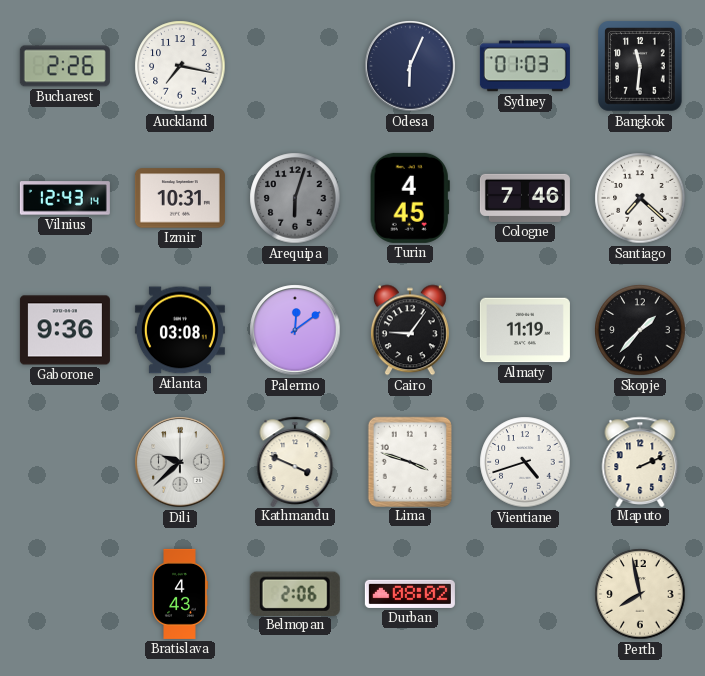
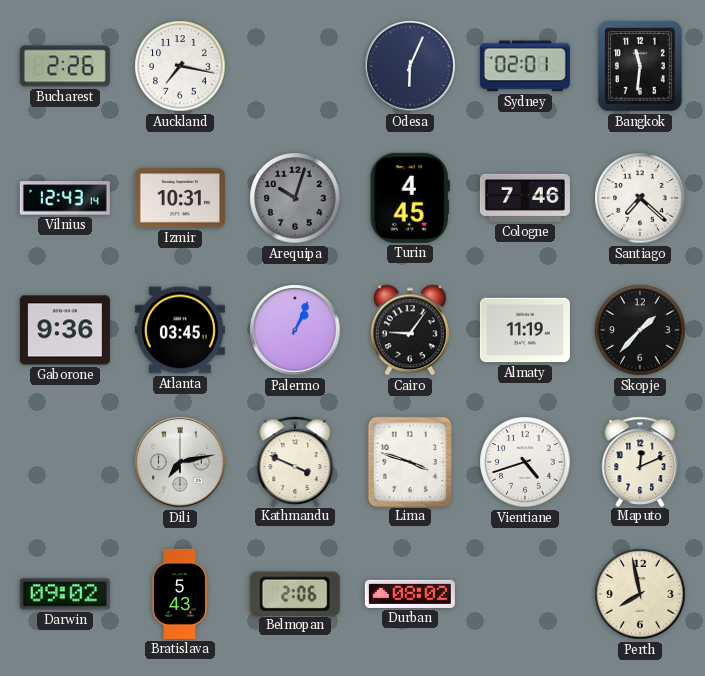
Sydney: 01:03 -> 02:01 (525, 66)
Arequipa: 6:03 -> 10:03 (295, 198)
Atlanta: 03:08 -> 03:45 (180, 330)
Palermo: 12:09 -> 1:04 (295, 330)
Dili: 9:38 -> 7:13 (180, 462)
Maputo: 2:11 -> 12:11 (640, 461)
Darwin: none -> 09:02 (65, 594)
Bratislava: 4:43 -> 5:43 (180, 594)
